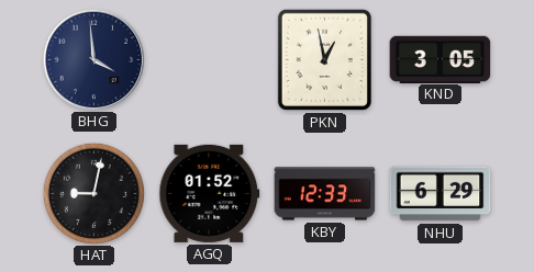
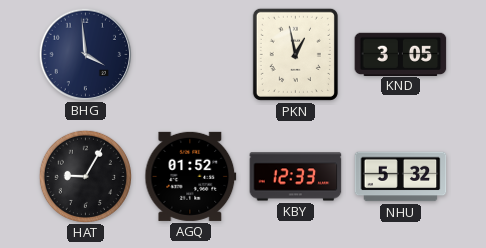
HAT: 9:02 -> 9:05 (85, 176)
NHU: 6:29 -> 5:32 (401, 177)
